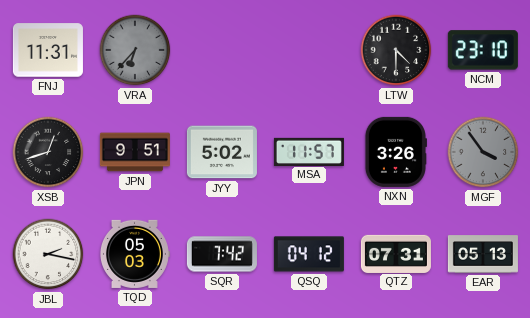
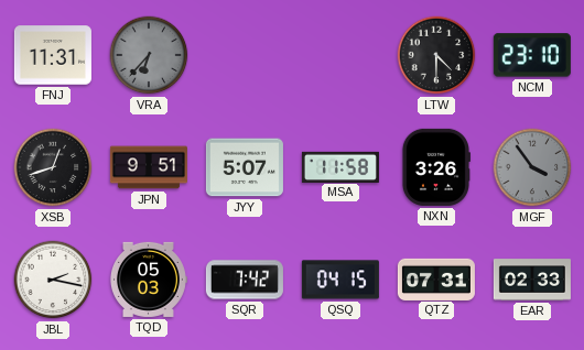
JYY: 5:02 -> 5:07 (245, 167)
MSA: 11:57 -> 11:58 (340, 166)
QSQ: 04:12 -> 04:15 (340, 280)
EAR: 05:13 -> 02:33 (532, 280)
